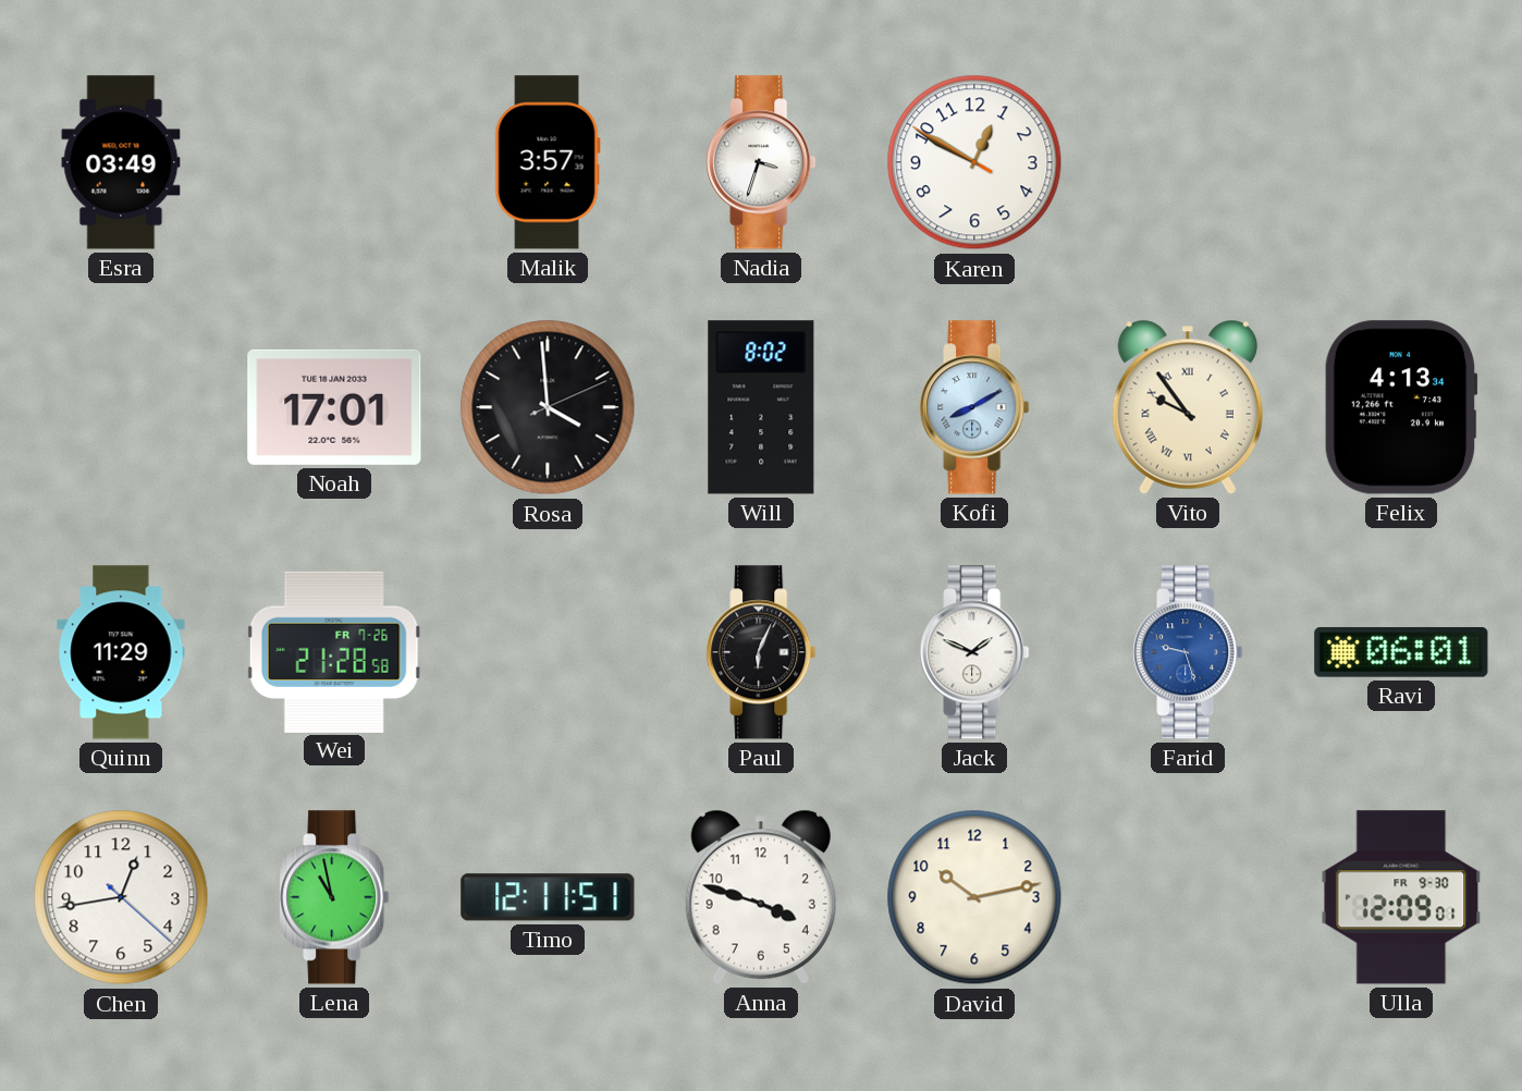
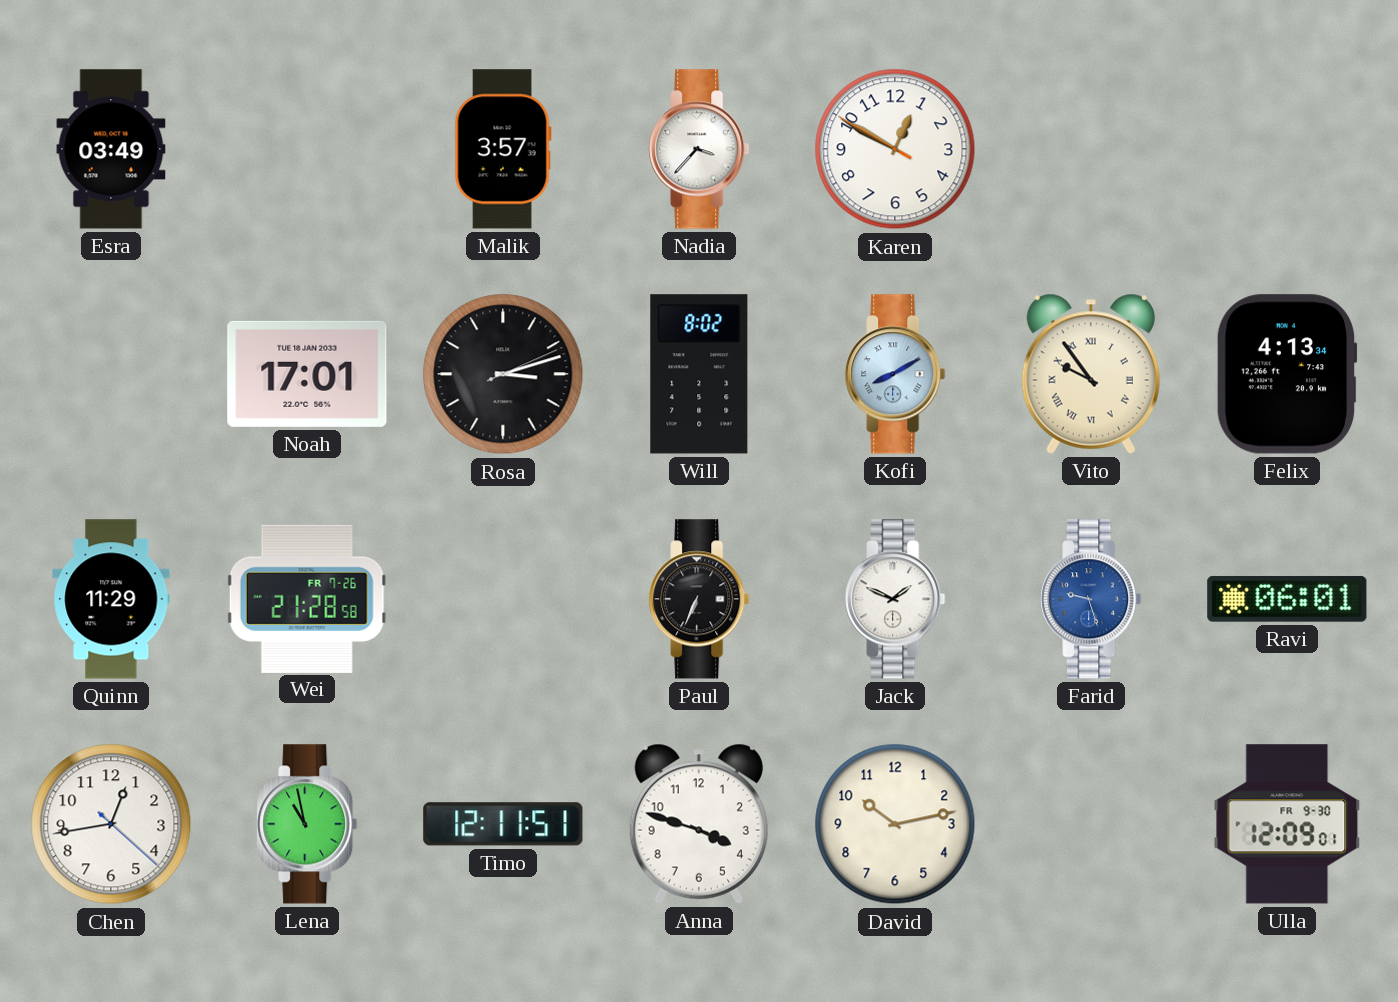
Nadia: 3:33 -> 3:37 (699, 149)
Rosa: 3:59 -> 3:12 (503, 374)
Paul: 6:04 -> 6:34 (699, 599)
